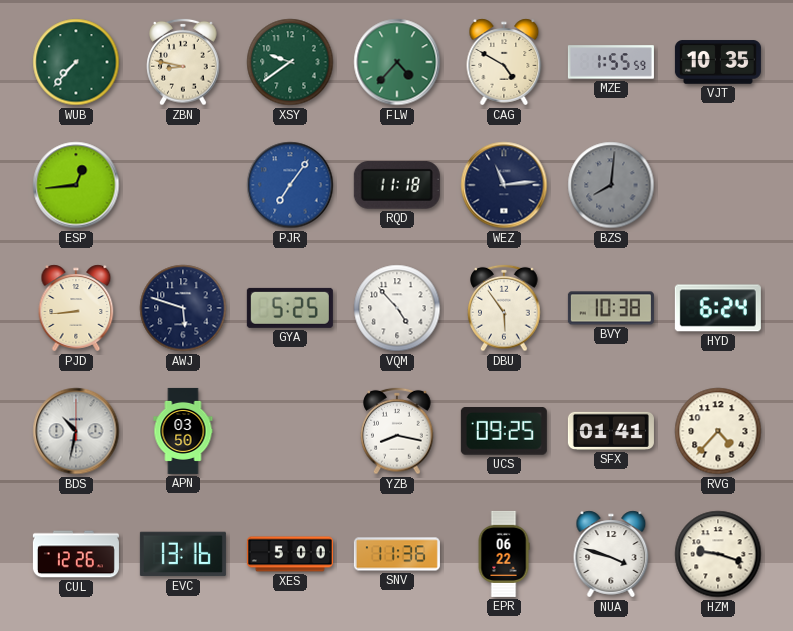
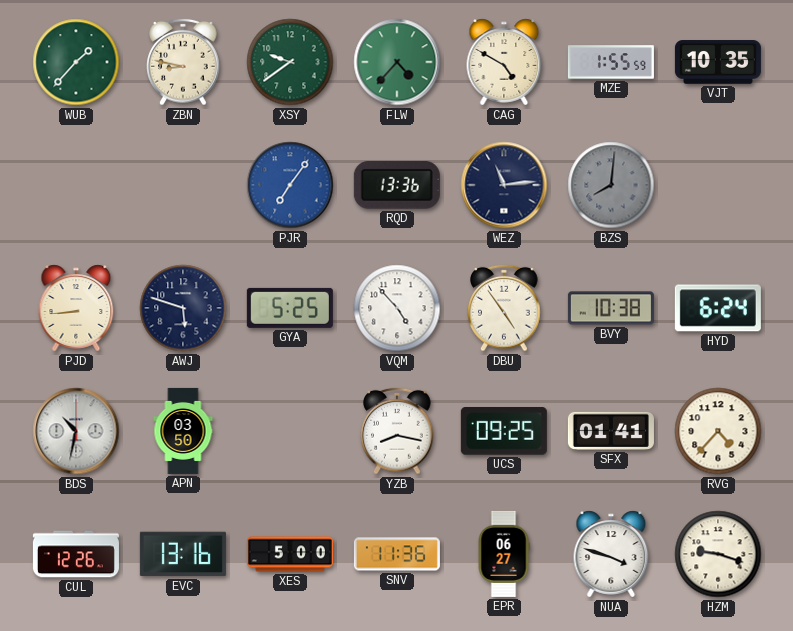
WUB: 7:37 -> 1:37 (76, 62)
ESP: 12:44 -> none (76, 185)
RQD: 11:18 -> 13:36 (397, 185)
DBU: 5:54 -> 4:54 (504, 308)
EPR: 06:22 -> 06:27 (504, 554)
